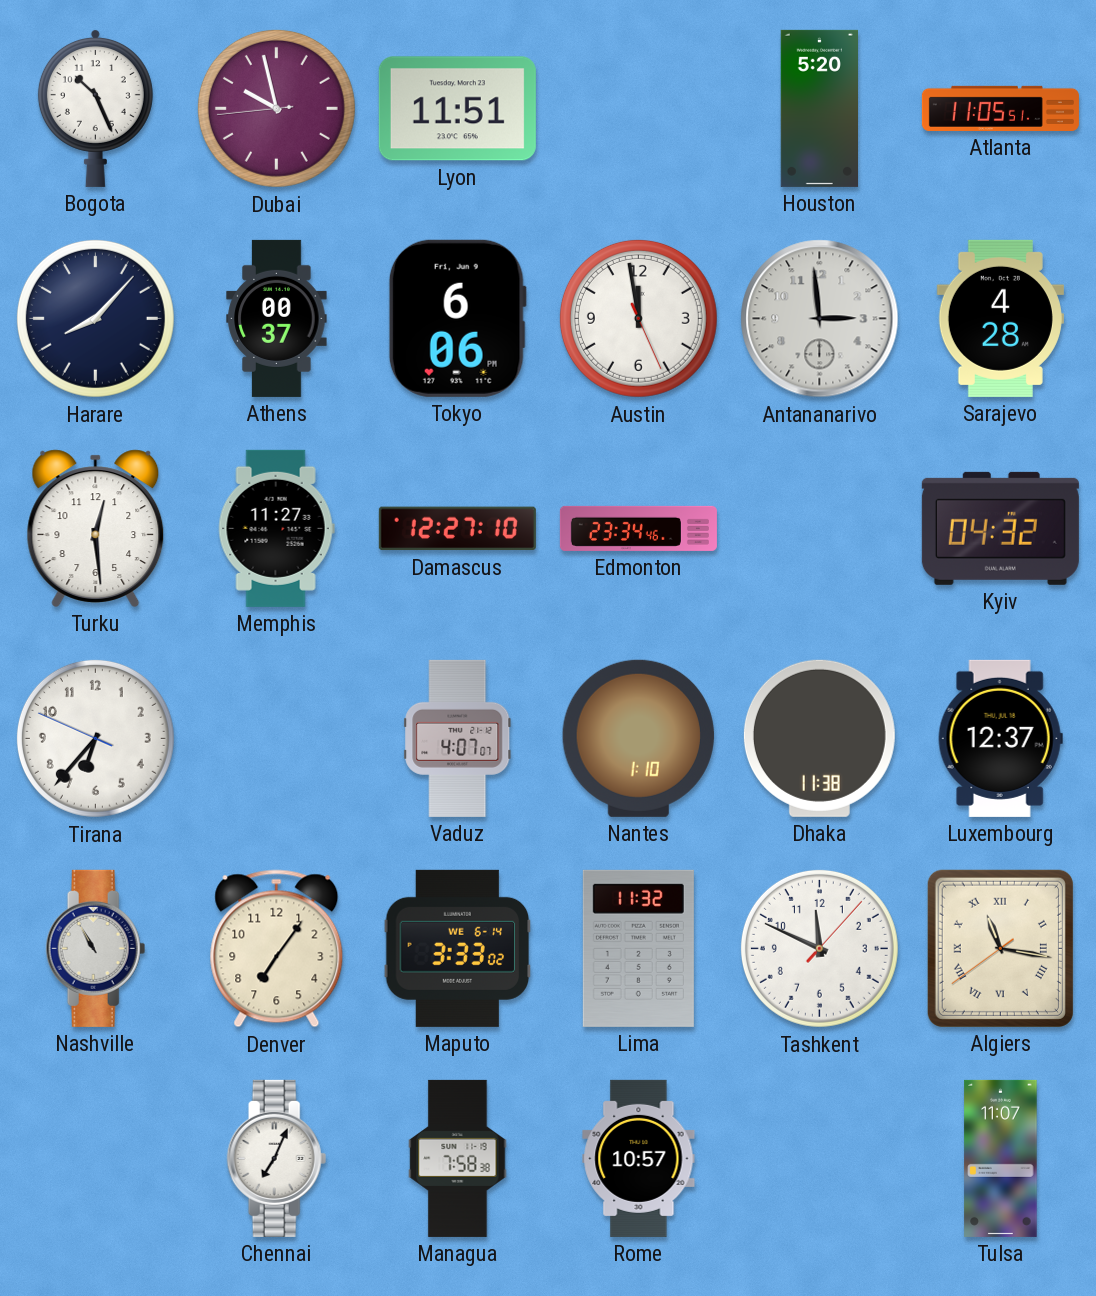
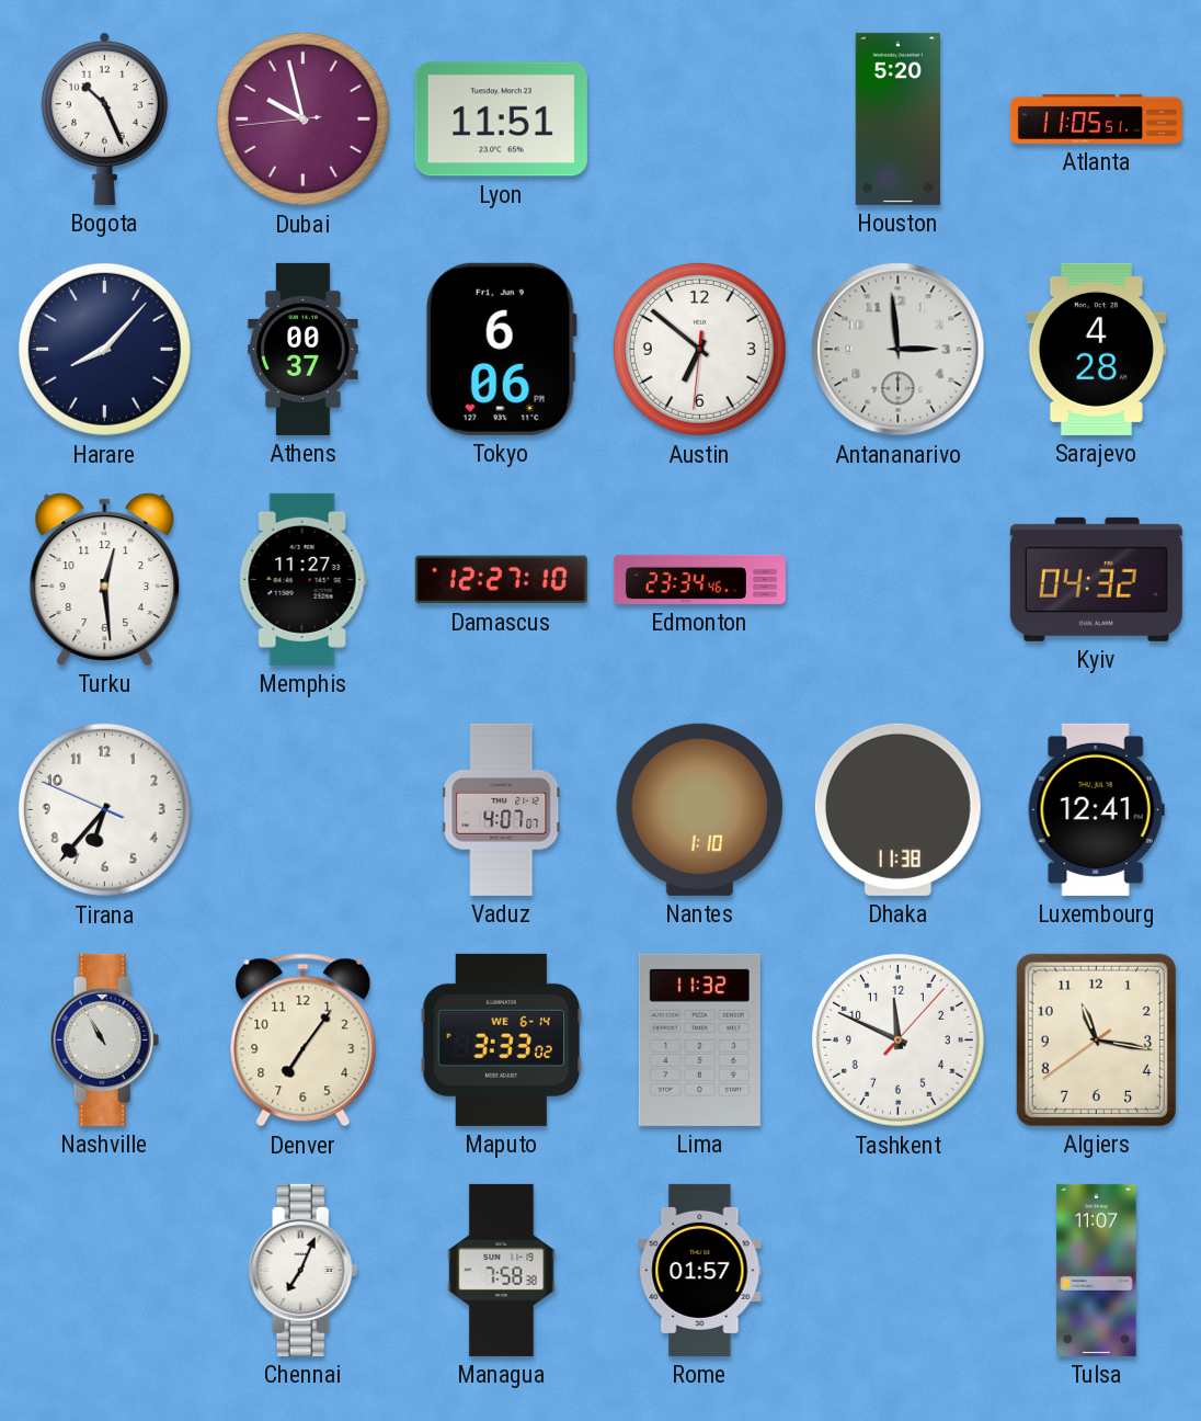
Austin: 11:58 -> 6:51 (699, 349)
Luxembourg: 12:37 -> 12:41 (1096, 809)
Algiers numerals: Roman -> Arabic (1096, 1039)
Rome: 10:57 -> 01:57 (700, 1270)
